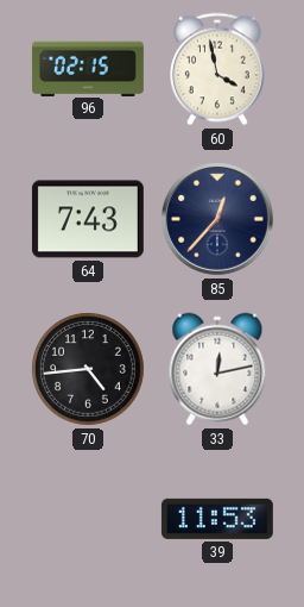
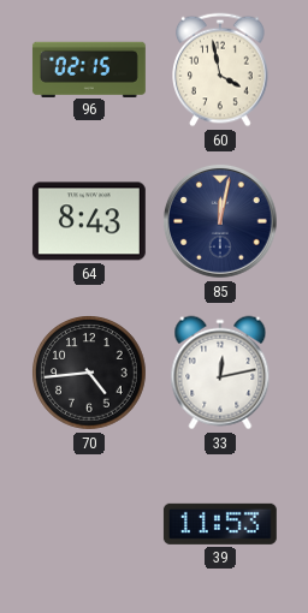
64: 7:43 -> 8:43 (89, 221)
85: 12:37 -> 12:02 (220, 221)
